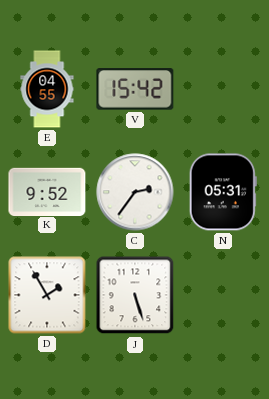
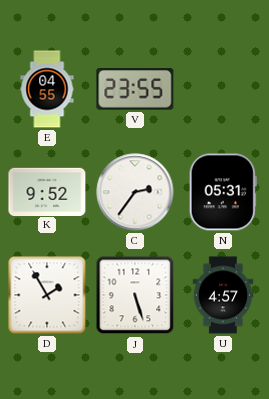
V: 15:42 -> 23:55 (135, 89)
U: none -> 4:57 (223, 295)
